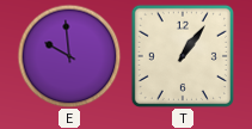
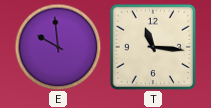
T: 1:06 -> 11:16 (153, 47)
